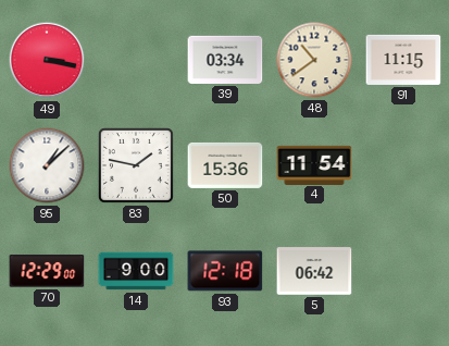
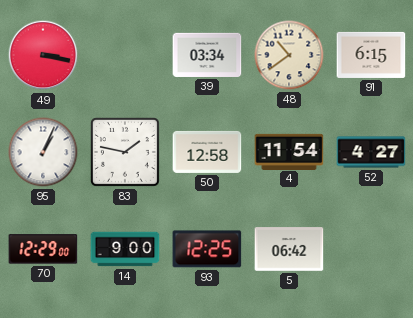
91: 11:15 -> 6:15 (371, 55)
95: 1:08 -> 1:04 (43, 152)
50: 15:36 -> 12:58 (207, 152)
52: none -> 4:27 (371, 152)
93: 12:18 -> 12:25 (207, 249)
